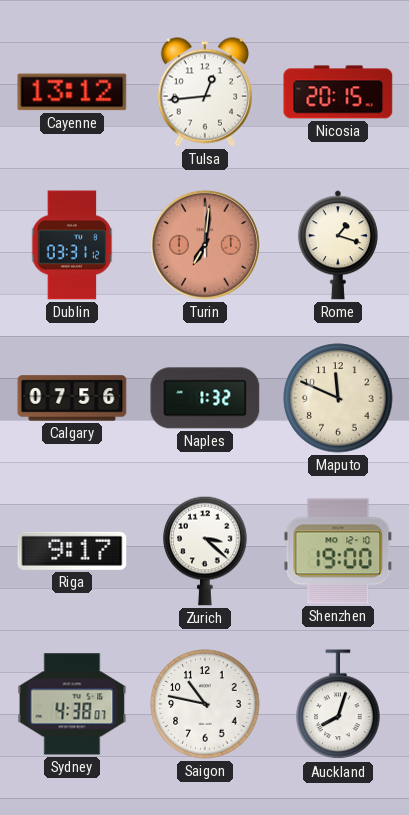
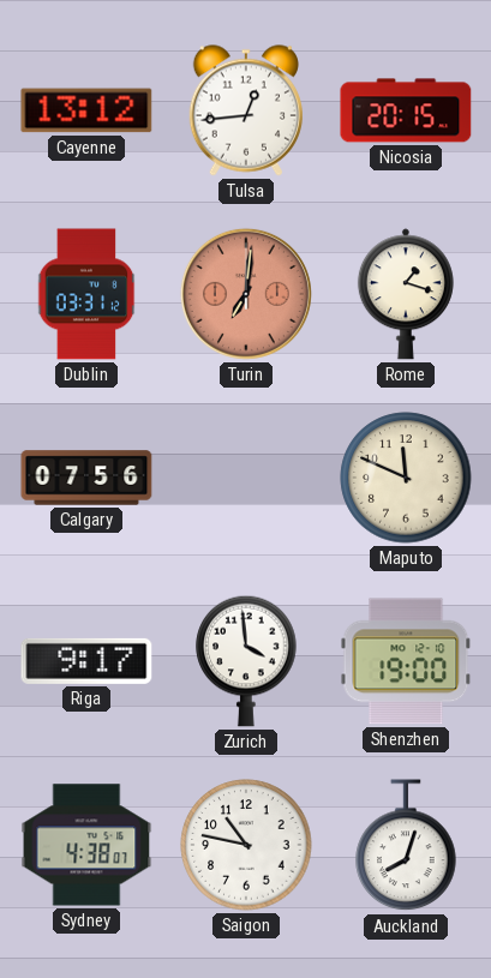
Naples: 1:32 -> none (205, 398)
Zurich: 3:22 -> 3:59 (246, 661)
